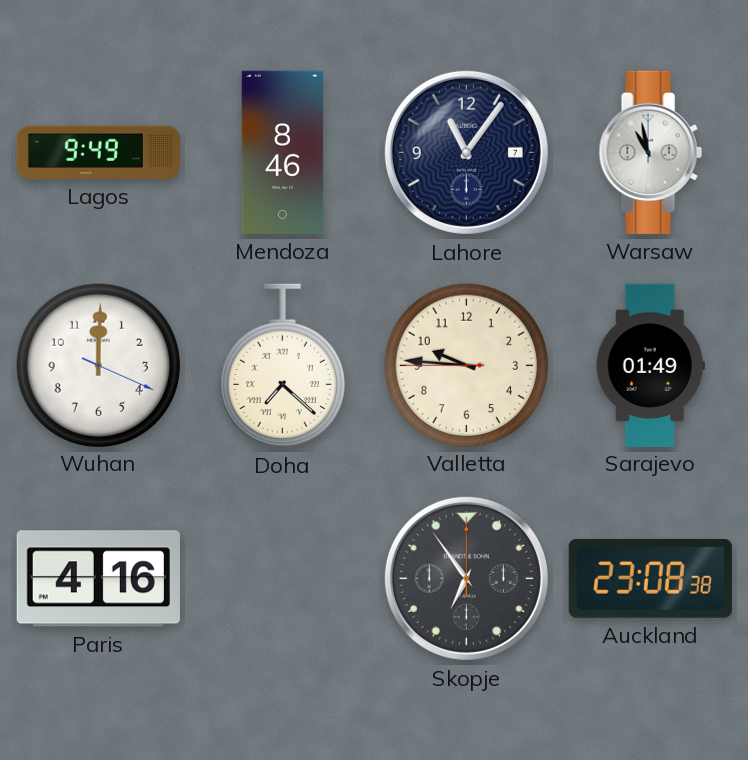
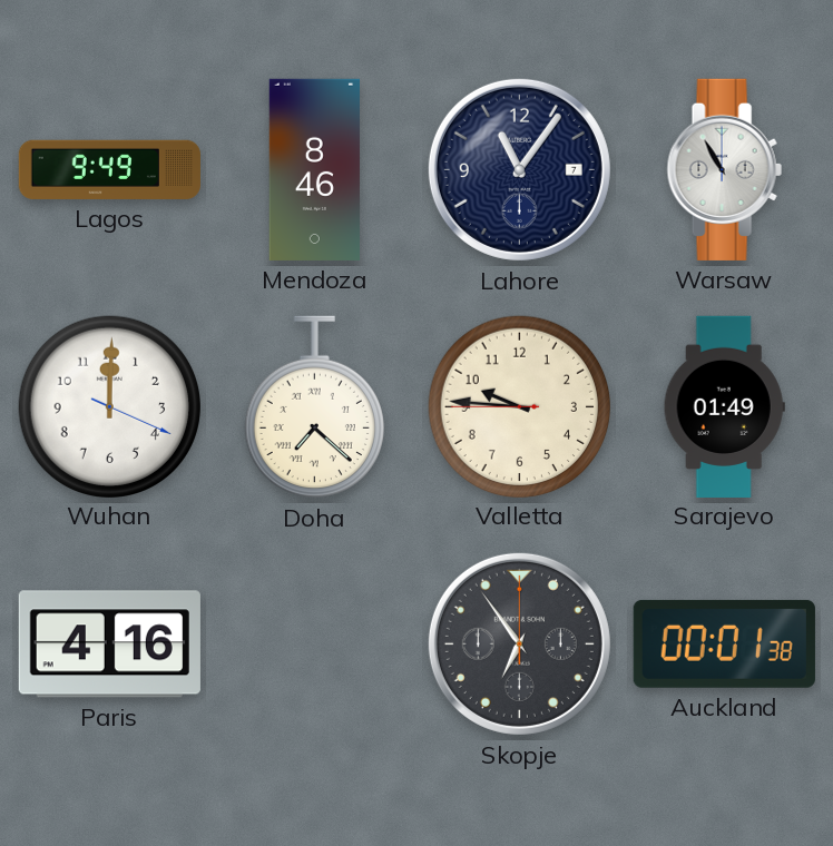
Warsaw: 10:58 -> 10:55 (724, 169)
Auckland: 23:08 -> 00:01 (724, 643)
